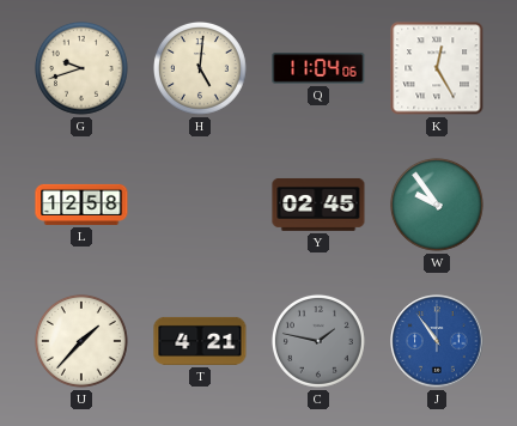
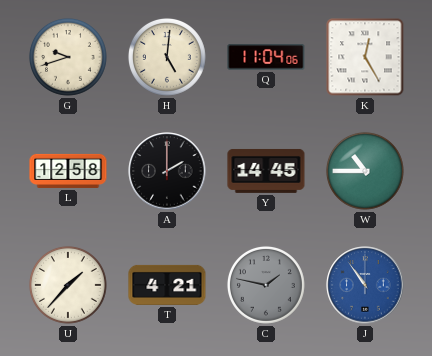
A: none -> 2:00 (167, 171)
Y: 02:45 -> 14:45 (266, 171)
W: 9:54 -> 10:45 (365, 171)
